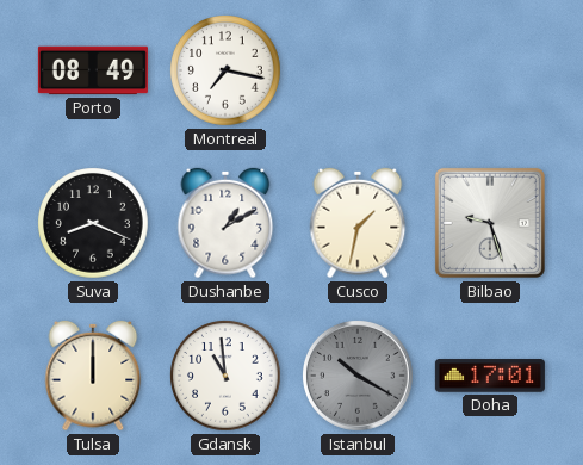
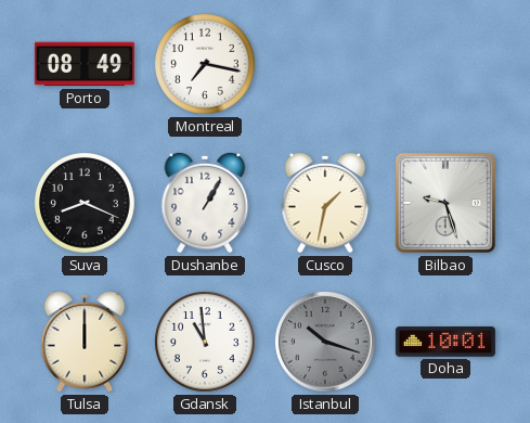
Dushanbe: 1:10 -> 1:05 (205, 203)
Istanbul: 10:20 -> 10:18 (325, 342)
Doha: 17:01 -> 10:01 (445, 342)
